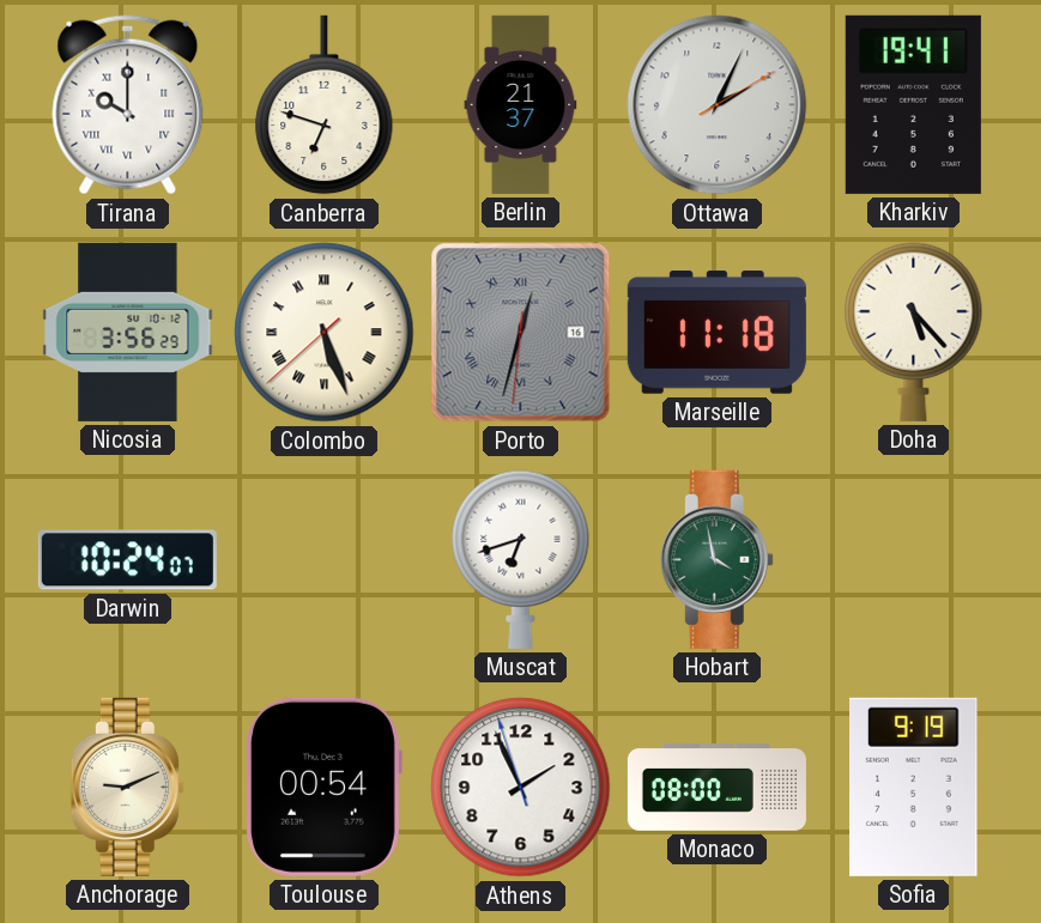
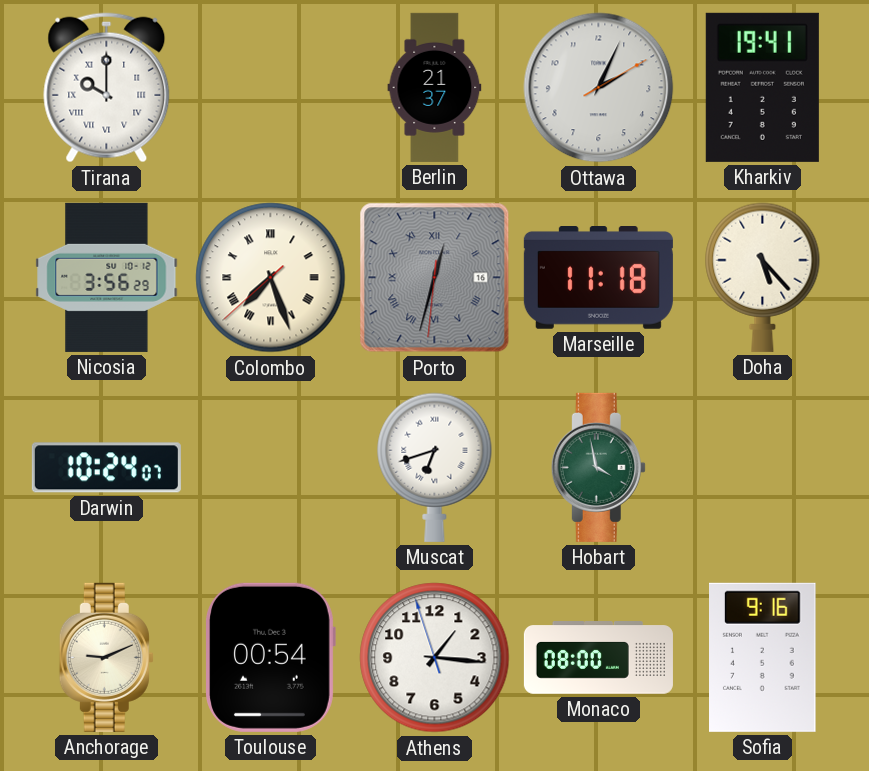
Canberra: 6:48 -> none (325, 105)
Colombo: 5:26 -> 7:26 (271, 278)
Athens: 1:55 -> 1:15 (435, 658)
Sofia: 9:19 -> 9:16 (763, 657)
